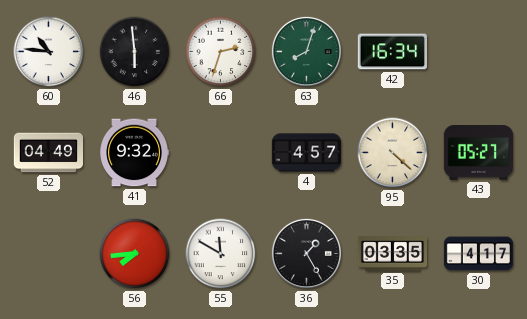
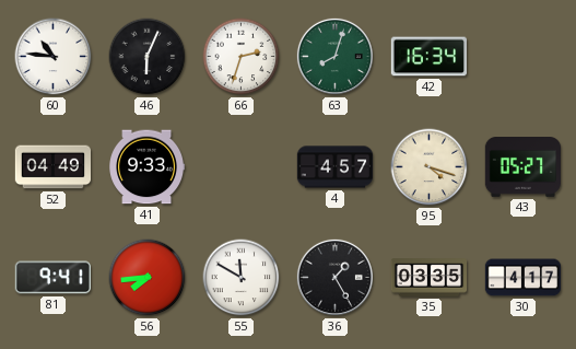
46: 5:59 -> 6:04 (148, 57)
41: 9:32 -> 9:33 (146, 167)
95: 4:22 -> 4:18 (430, 167)
81: none -> 9:41 (52, 278)
